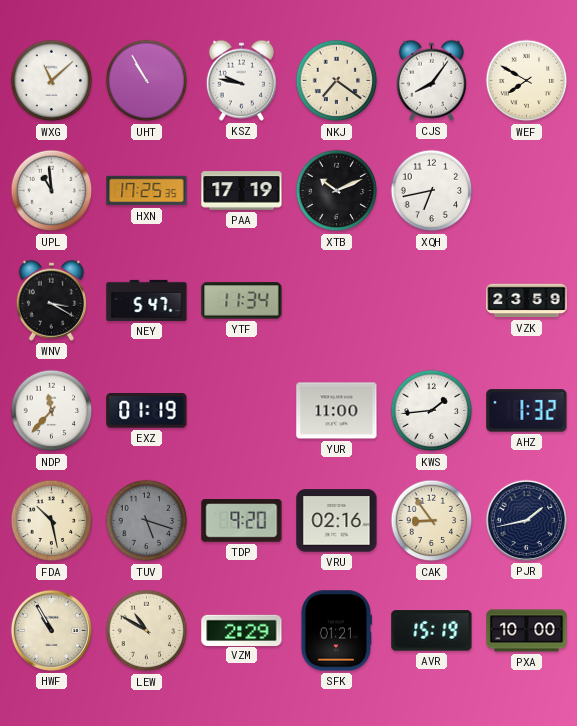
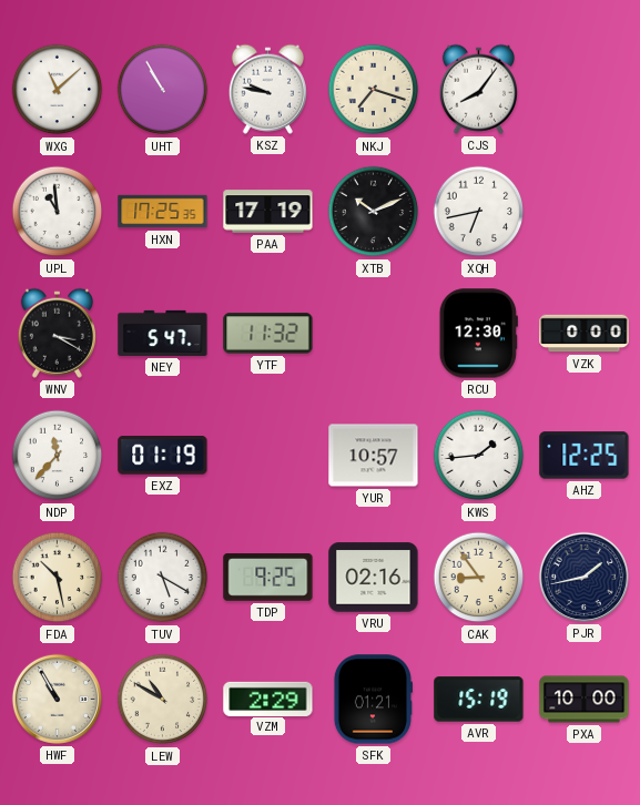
NKJ: 7:21 -> 7:18 (374, 90)
WEF: 7:50 -> none (527, 81)
YTF: 11:34 -> 11:32 (268, 334)
RCU: none -> 12:30 (478, 334)
VZK: 23:59 -> 0:00 (585, 334)
YUR: 11:00 -> 10:57 (374, 456)
AHZ: 1:32 -> 12:25 (585, 456)
TUV: 5:18 -> 5:20 (163, 578)
TUV dial: grey -> white (163, 578)
TDP: 9:20 -> 9:25 (268, 578)
